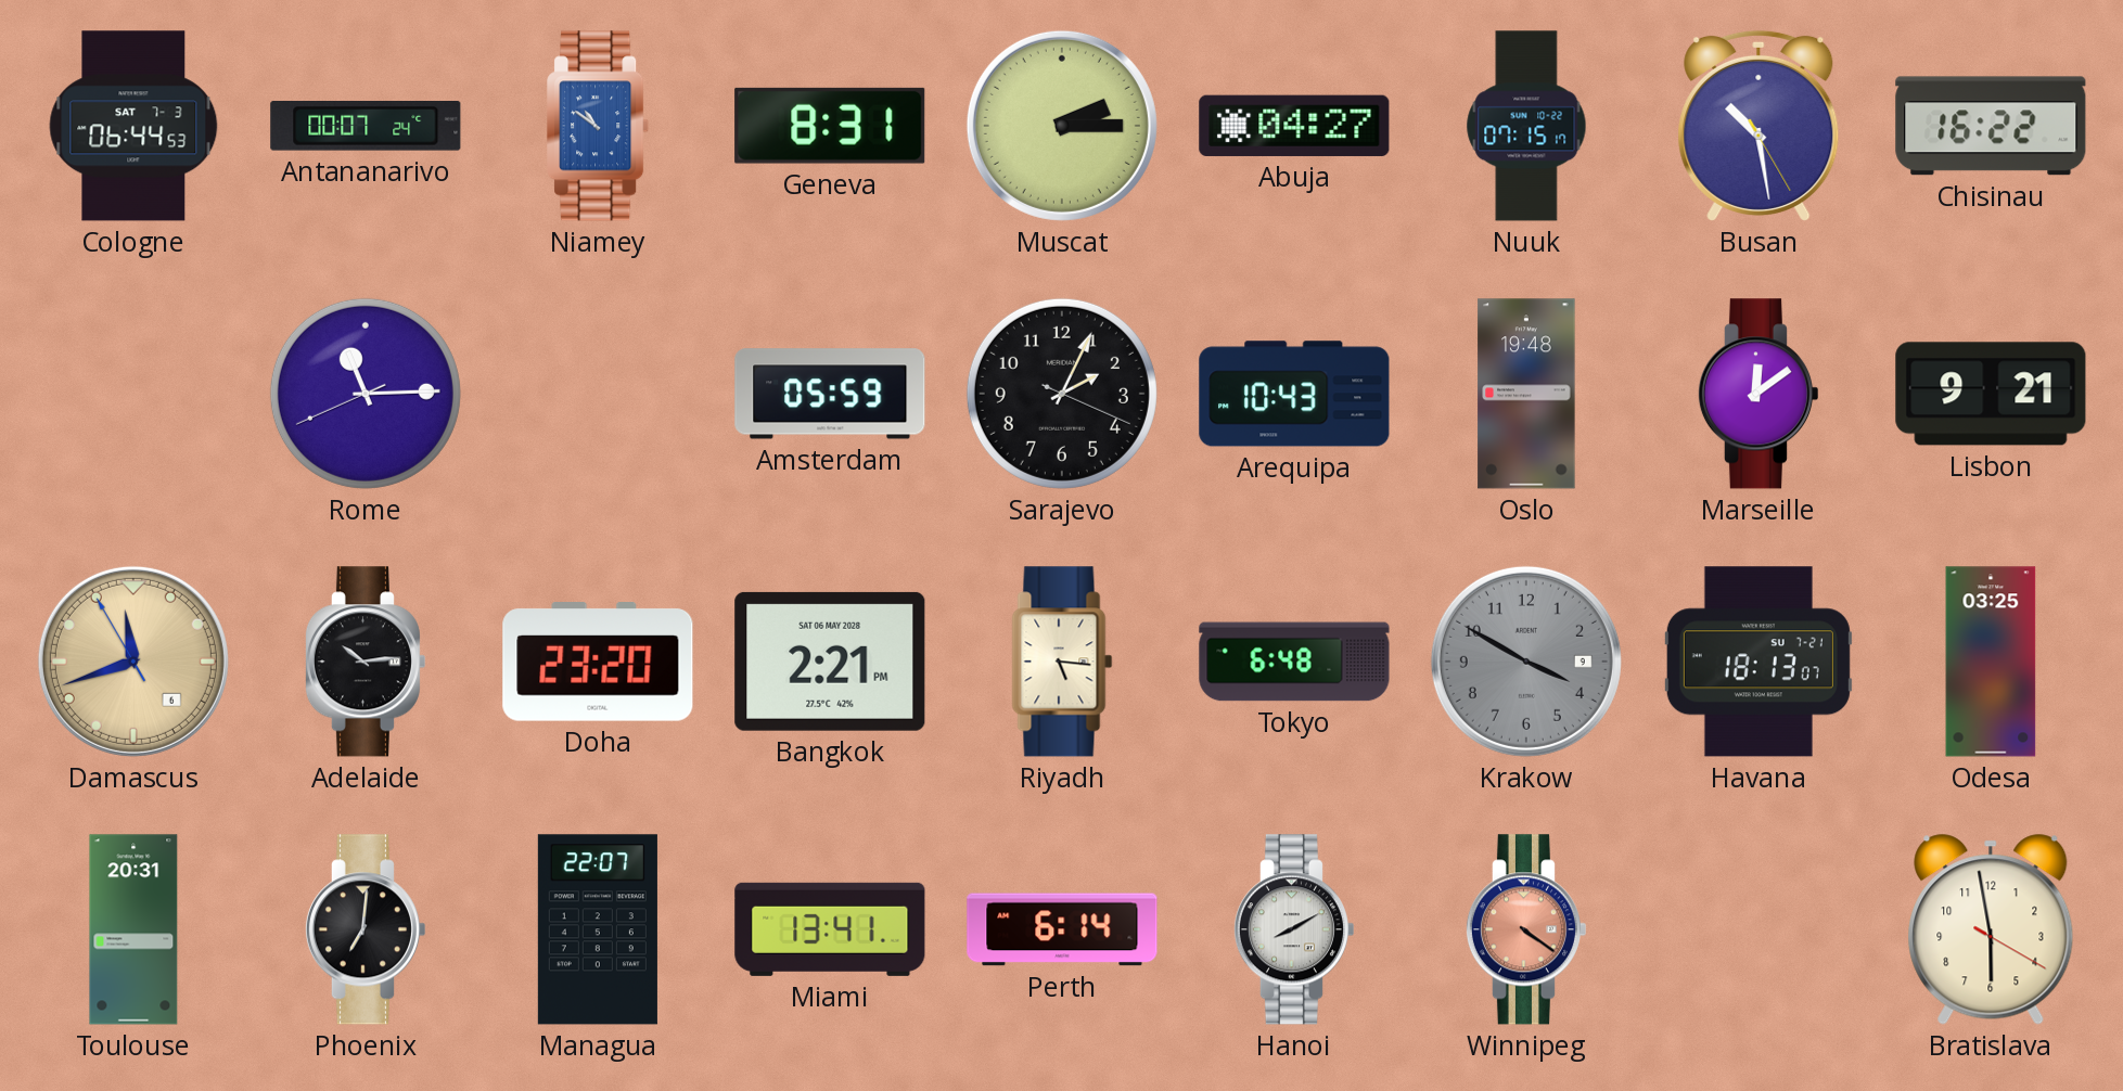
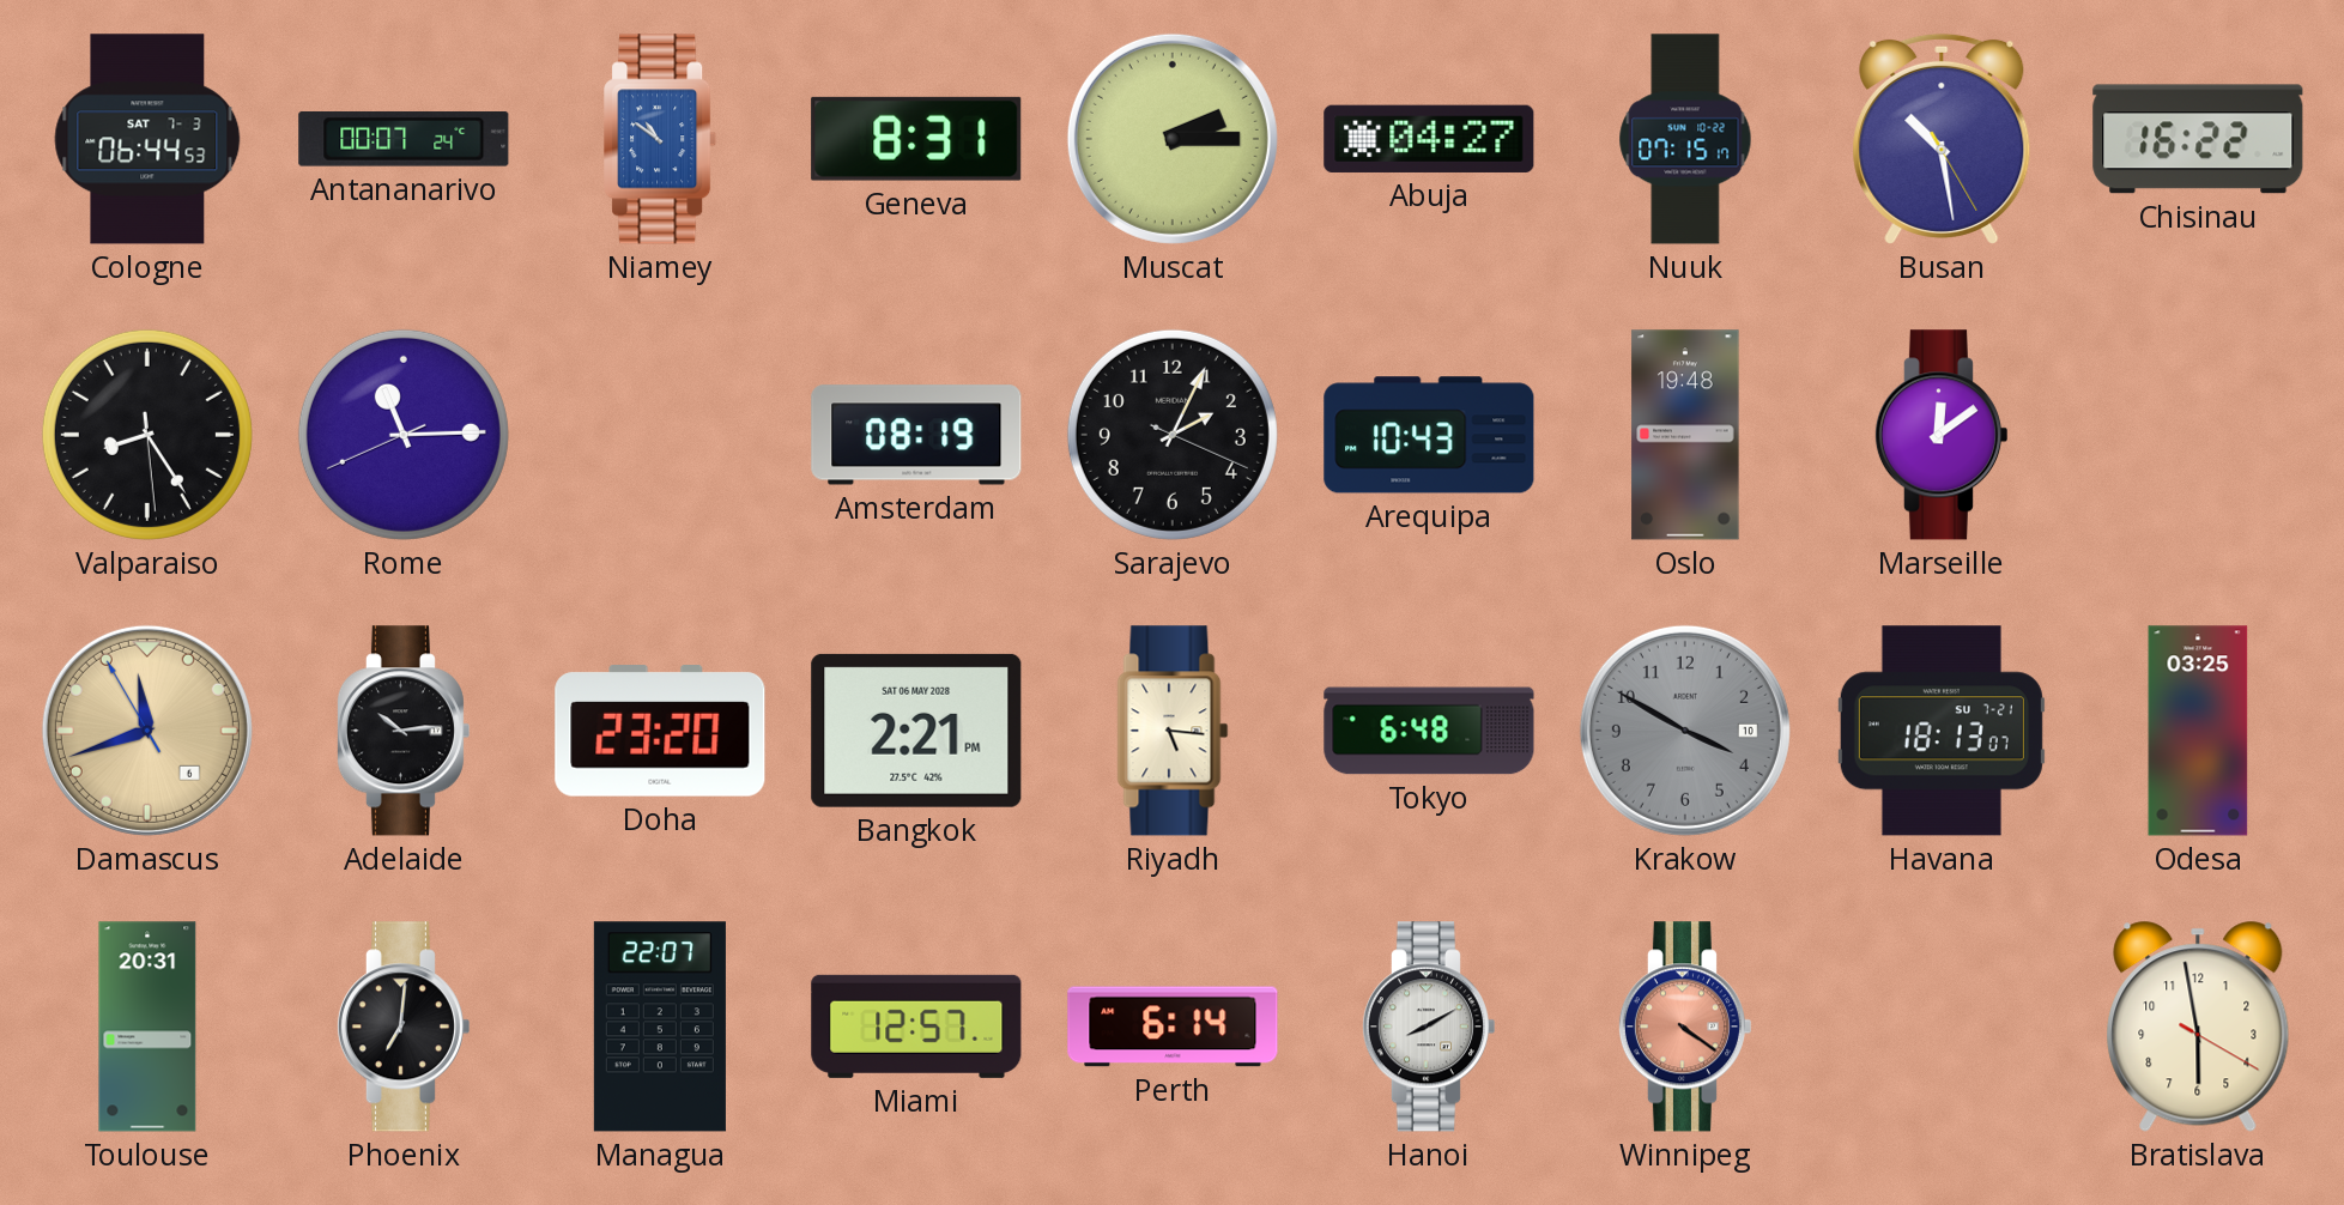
Valparaiso: none -> 8:24 (147, 435)
Amsterdam: 05:59 -> 08:19 (916, 435)
Lisbon: 9:21 -> none (1991, 394)
Krakow date: 9 -> 10 (1685, 731)
Miami: 13:41 -> 12:57 (916, 1027)
